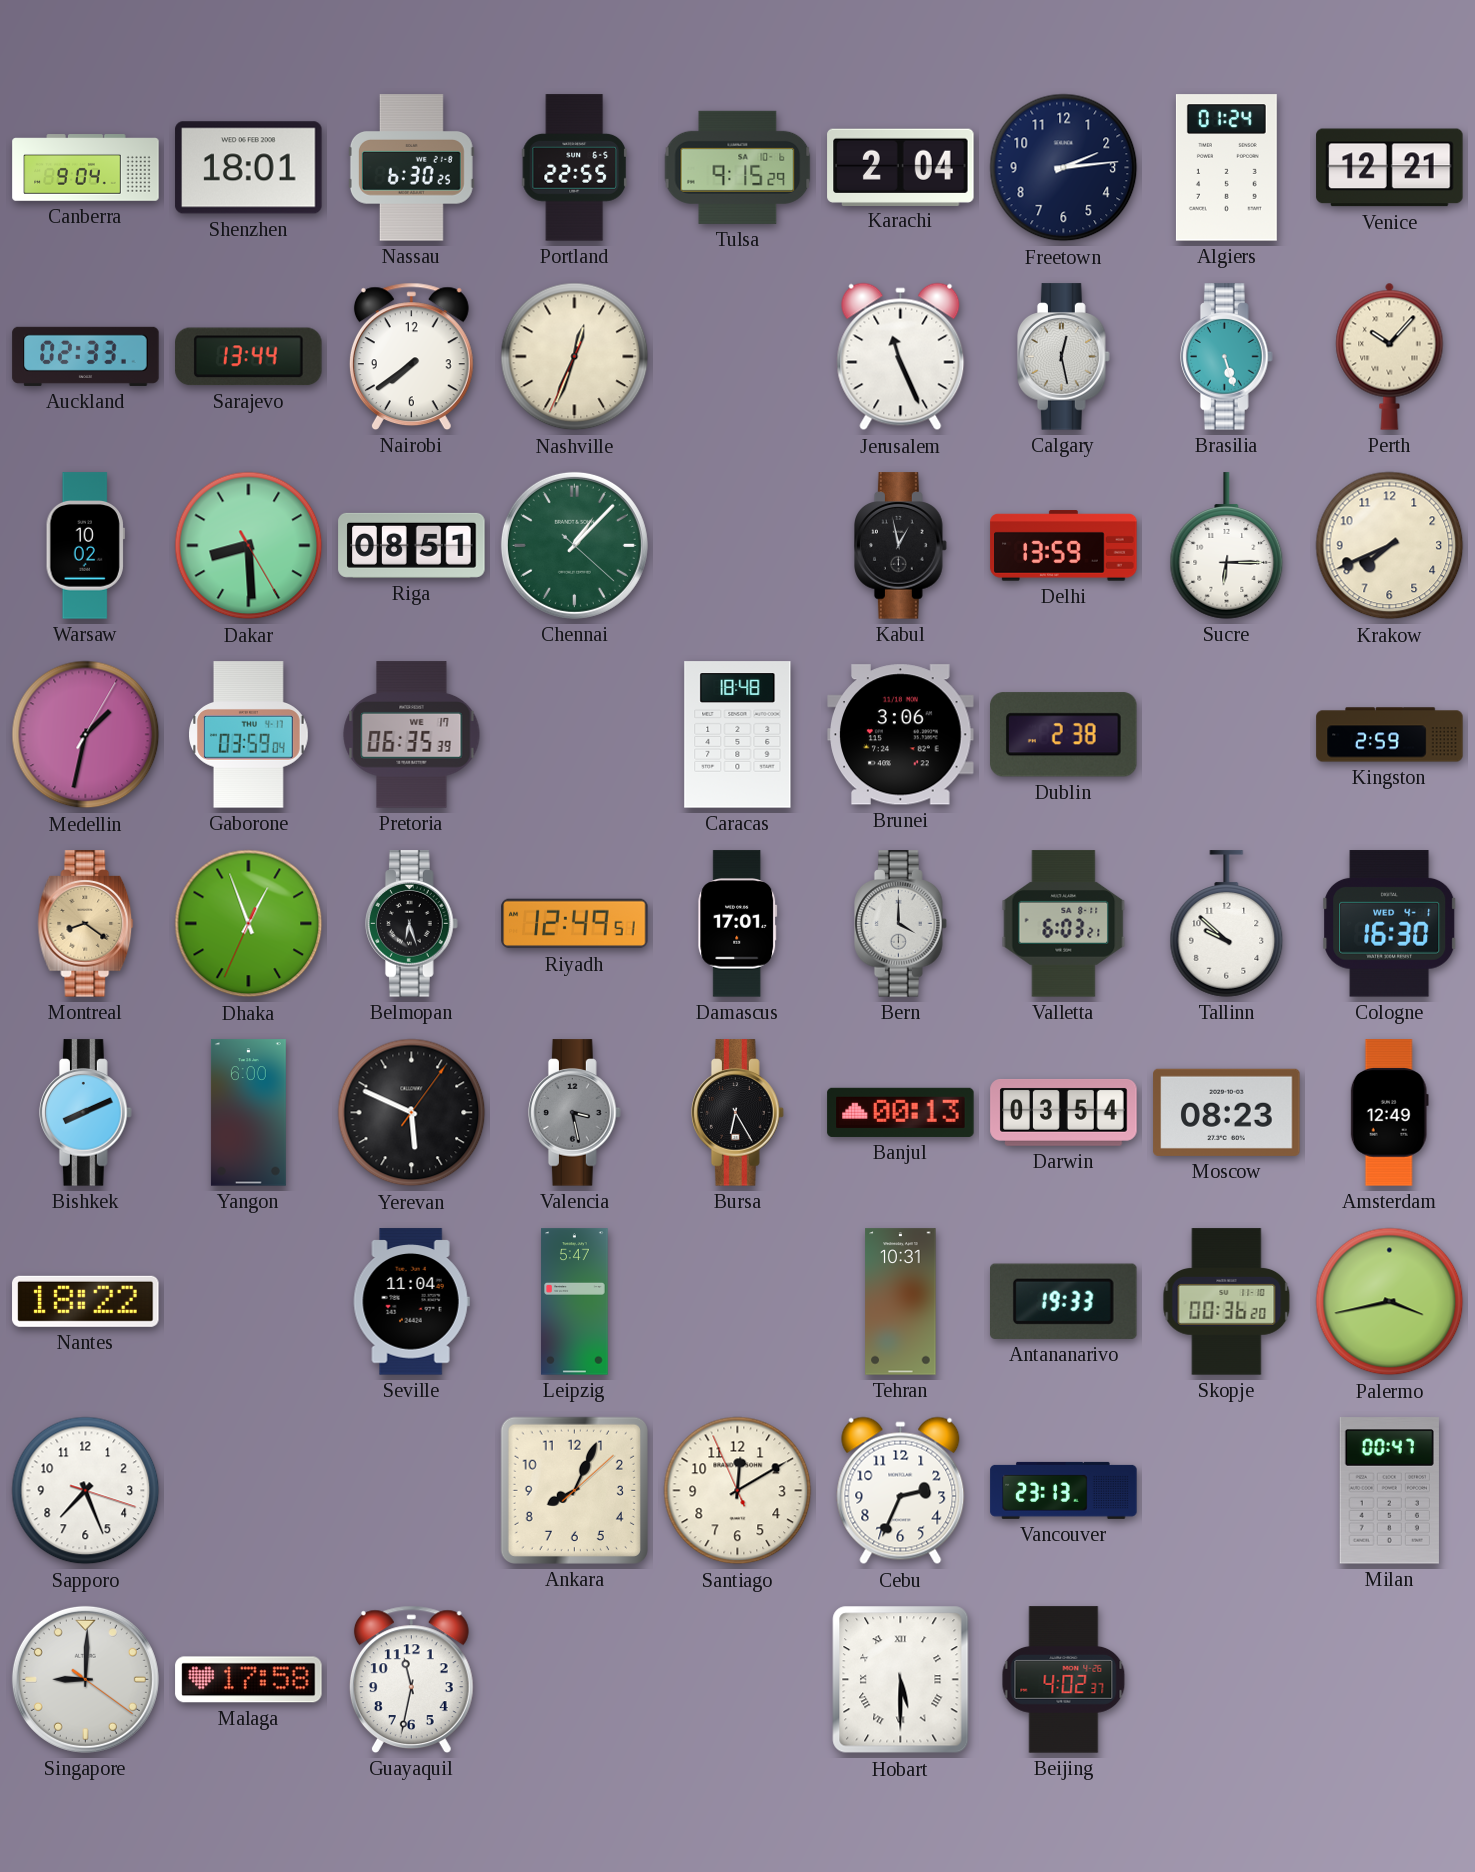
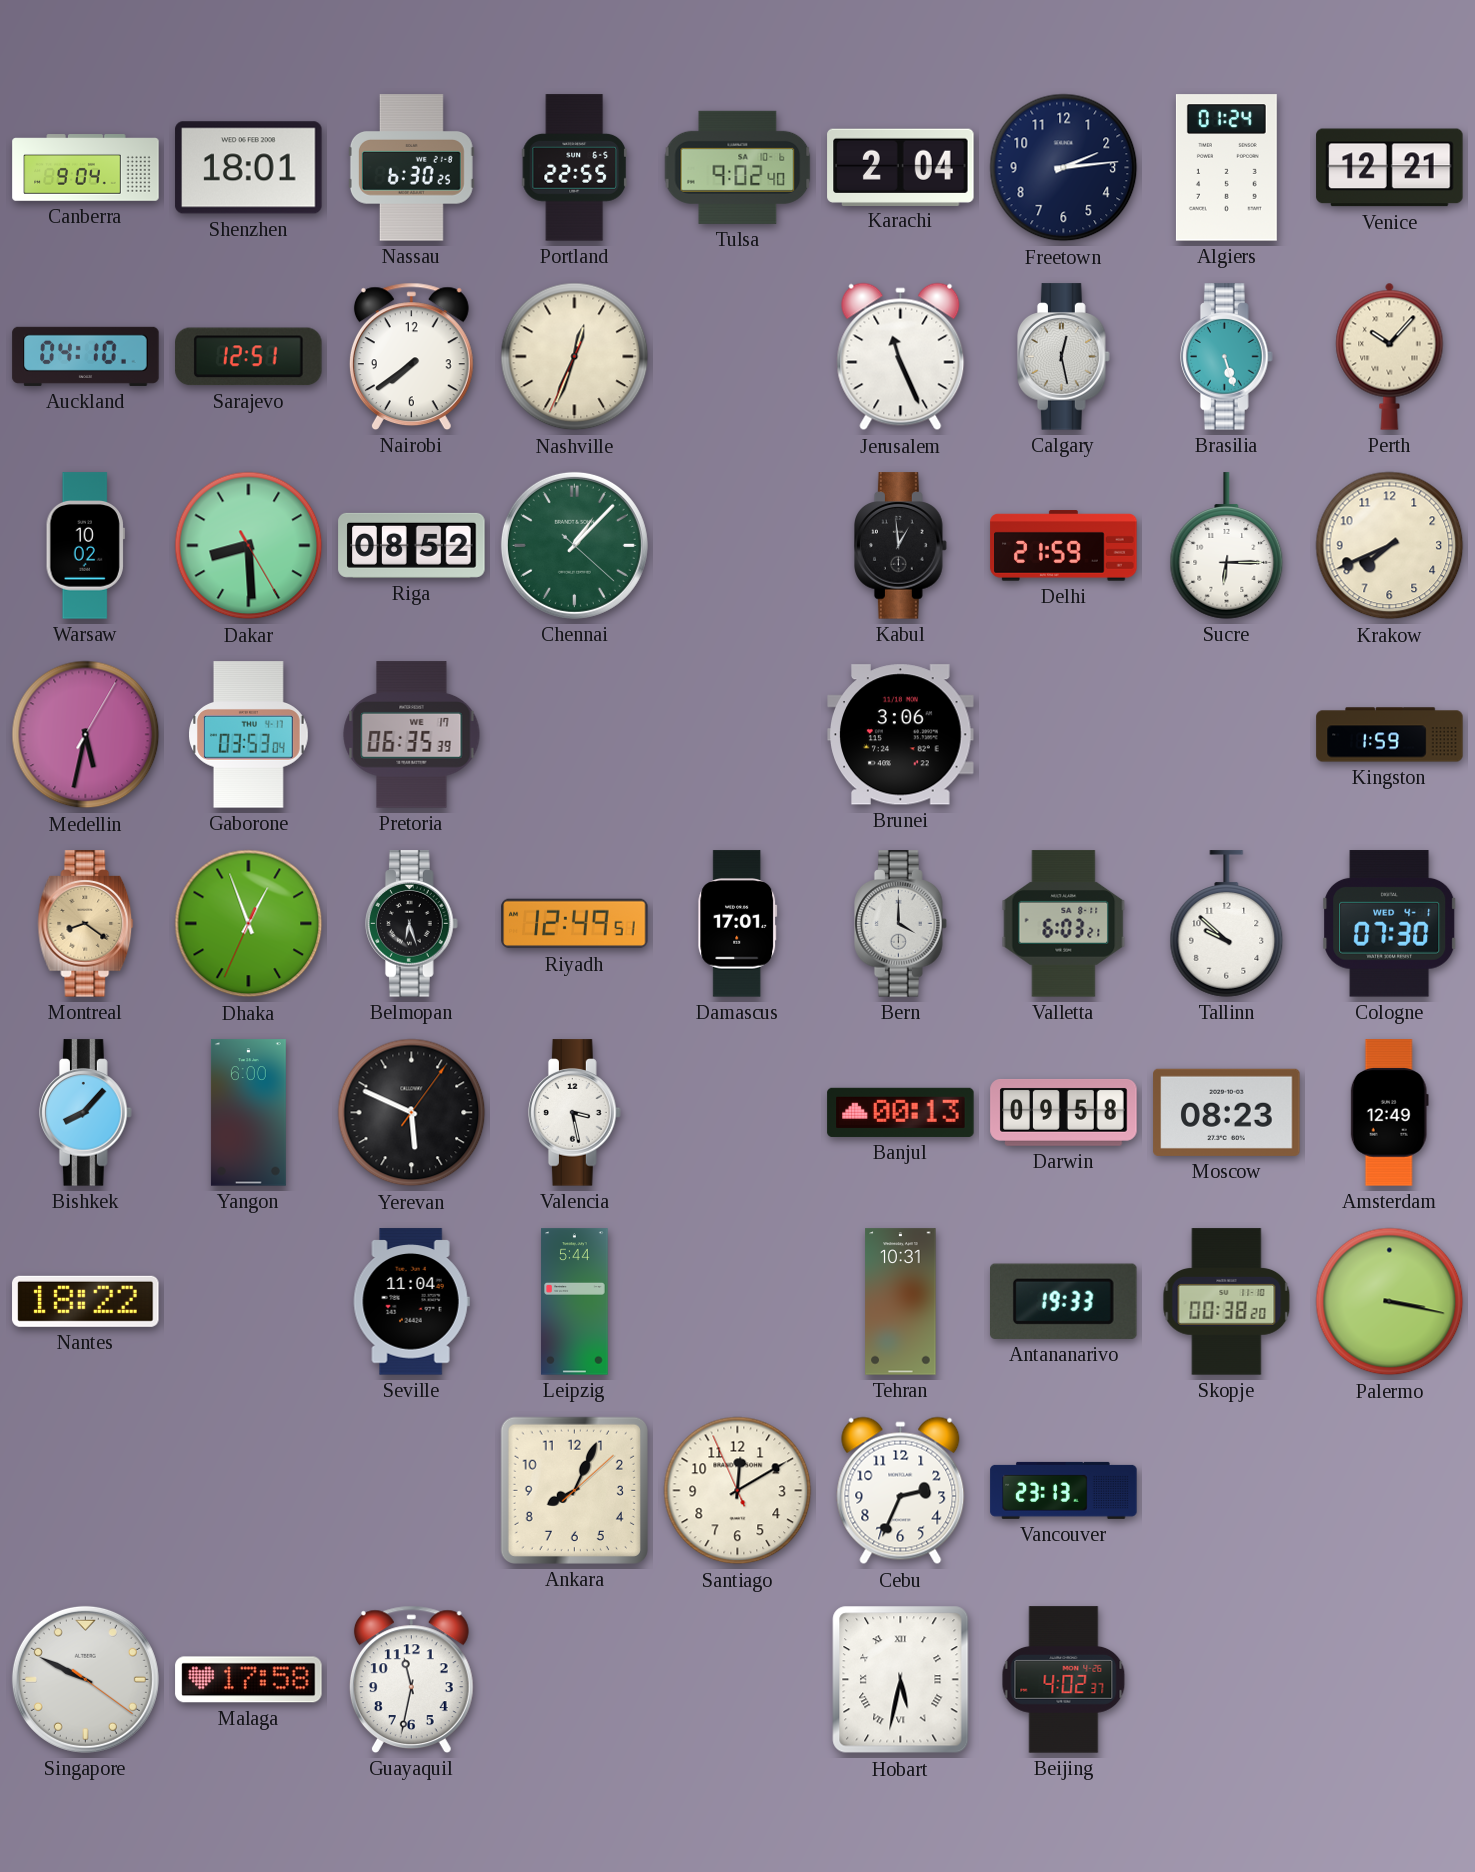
Tulsa: 9:15 -> 9:02 (738, 167)
Auckland: 02:33 -> 04:10 (86, 356)
Sarajevo: 13:44 -> 12:51 (249, 357)
Riga: 08:51 -> 08:52 (412, 545)
Kabul: 12:58 -> 12:59 (901, 546)
Delhi: 13:59 -> 21:59 (1064, 546)
Medellin: 1:32 -> 5:32 (86, 735)
Gaborone: 03:59 -> 03:53 (249, 735)
Caracas: 18:48 -> none (738, 735)
Dublin: 2:38 -> none (1064, 735)
Kingston: 2:59 -> 1:59 (1390, 735)
Cologne: 16:30 -> 07:30 (1390, 924)
Bishkek: 8:11 -> 8:07 (86, 1113)
Valencia dial: grey -> white (575, 1113)
Bursa: 6:25 -> none (738, 1113)
Darwin: 03:54 -> 09:58 (1064, 1113)
Leipzig: 5:47 -> 5:44 (575, 1302)
Skopje: 00:36 -> 00:38 (1227, 1302)
Palermo: 3:43 -> 3:17 (1390, 1302)
Sapporo: 7:26 -> none (86, 1491)
Milan: 00:47 -> none (1389, 1491)
Singapore: 9:00 -> 9:49 (85, 1679)
Hobart: 5:30 -> 5:32 (901, 1680)
